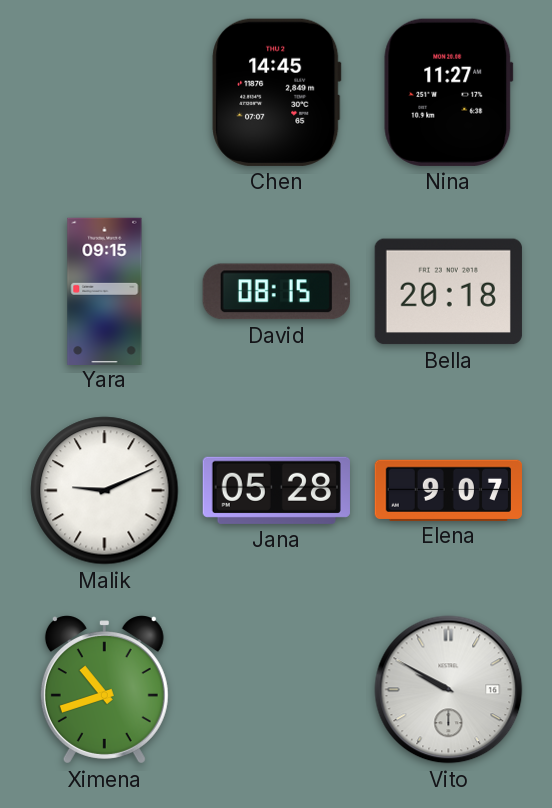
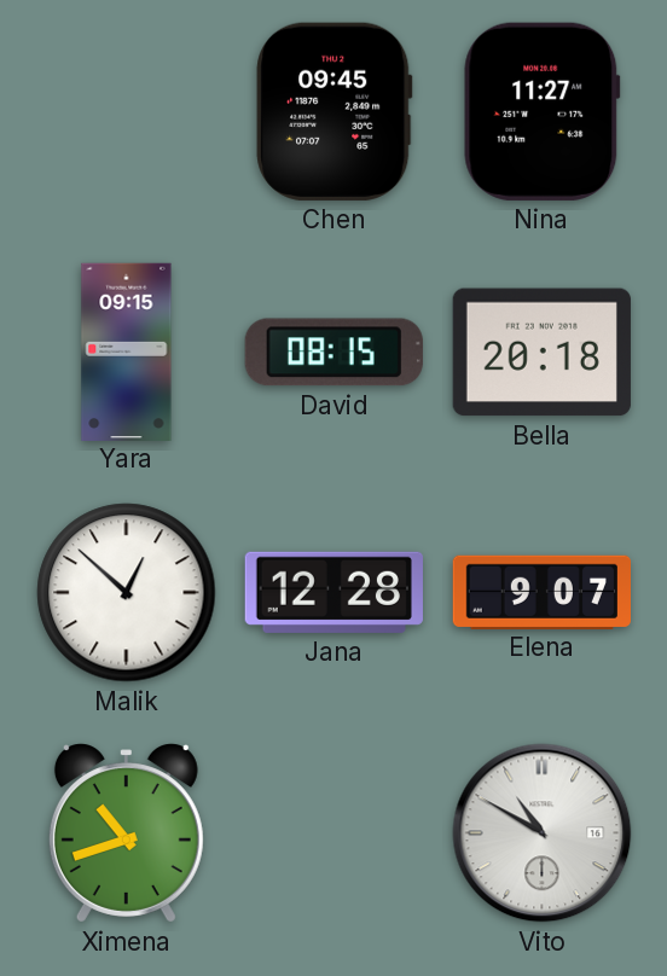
Chen: 14:45 -> 09:45 (335, 111)
Malik: 9:11 -> 12:52 (127, 593)
Jana: 05:28 -> 12:28 (333, 592)
Vito: 9:50 -> 10:50 (543, 833)
